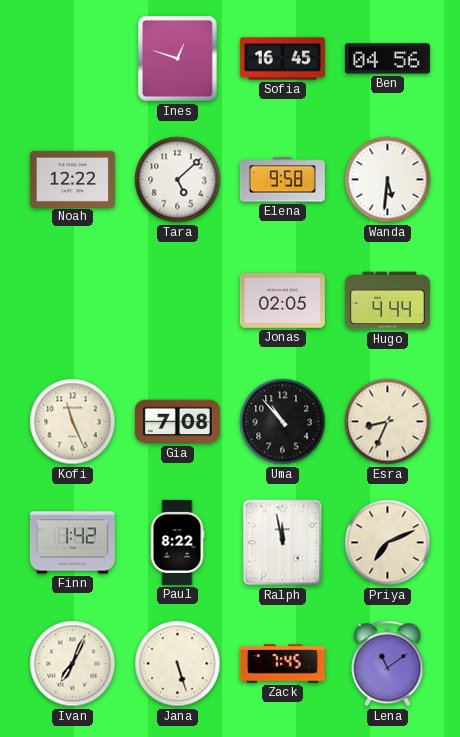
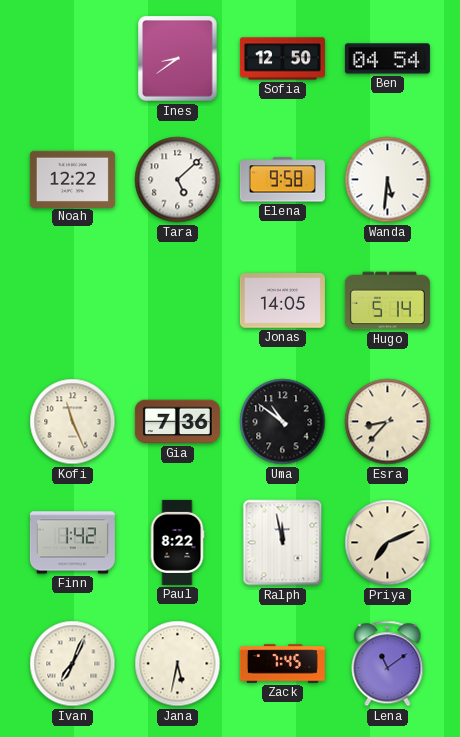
Ines: 12:48 -> 8:39 (178, 59)
Sofia: 16:45 -> 12:50 (282, 59)
Ben: 04:56 -> 04:54 (387, 59)
Jonas: 02:05 -> 14:05 (282, 301)
Hugo: 4:44 -> 5:14 (387, 301)
Gia: 7:08 -> 7:36 (177, 422)
Uma: 10:53 -> 10:51 (283, 422)
Esra: 8:34 -> 8:37 (388, 422)
Jana: 5:27 -> 5:32 (178, 664)
